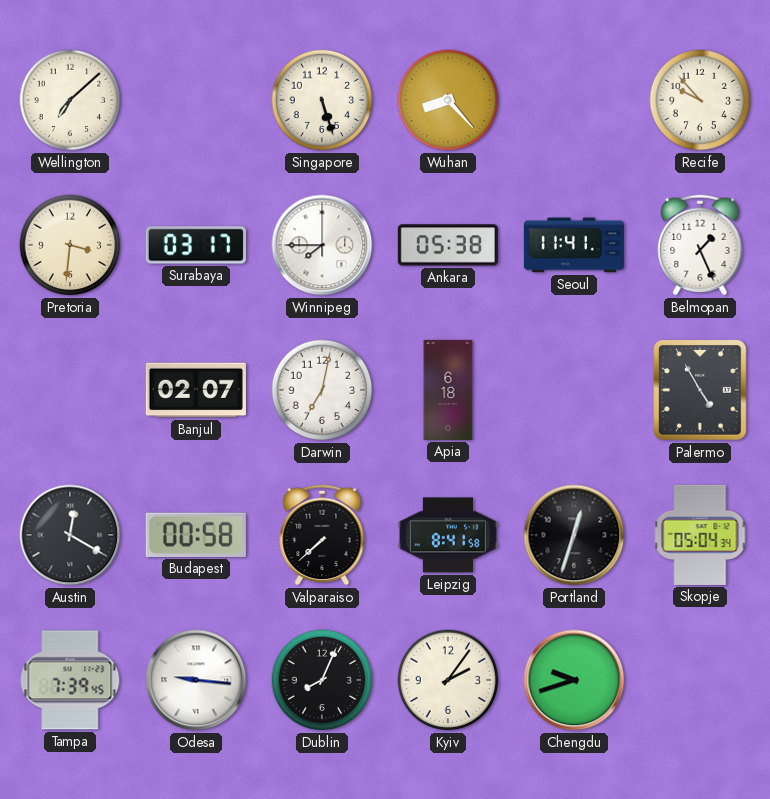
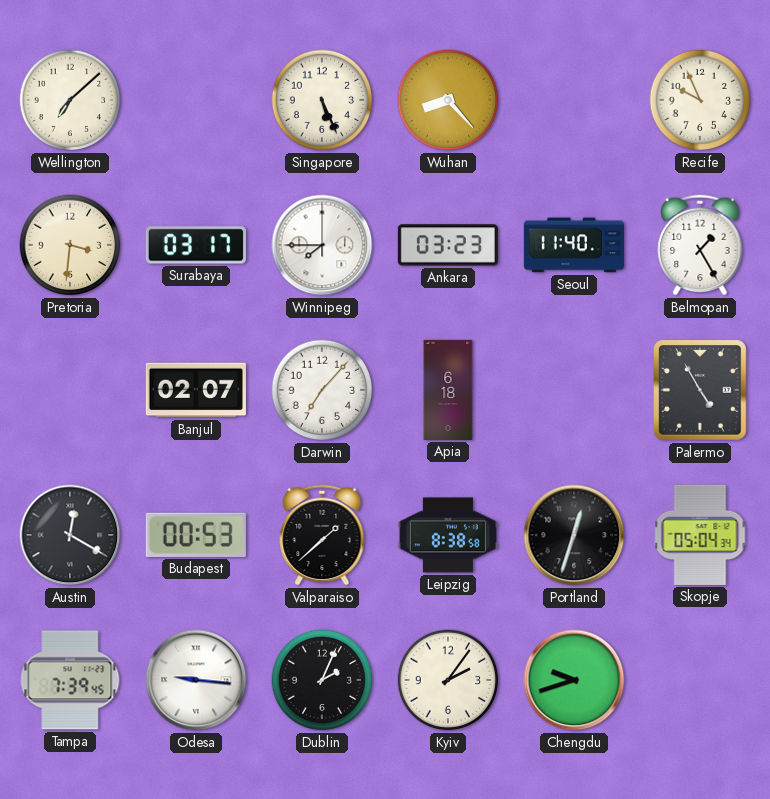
Singapore: 5:27 -> 5:26 (322, 100)
Recife: 9:53 -> 9:56 (700, 100)
Ankara: 05:38 -> 03:23 (448, 245)
Seoul: 11:41 -> 11:40 (574, 245)
Belmopan: 1:26 -> 1:25 (700, 245)
Darwin: 7:02 -> 7:07 (322, 390)
Budapest: 00:58 -> 00:53 (196, 535)
Valparaiso: 7:38 -> 1:38 (322, 535)
Leipzig: 8:41 -> 8:38 (448, 535)
Dublin: 8:04 -> 2:04 (322, 680)
